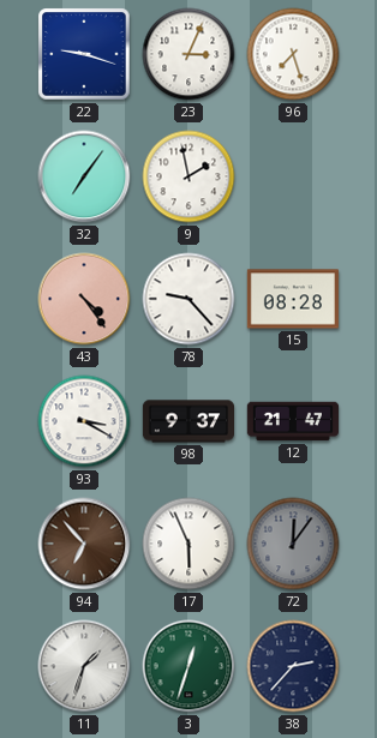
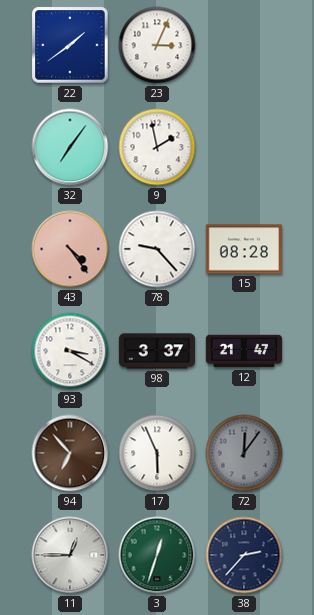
22: 9:18 -> 1:39 (70, 45)
96: 7:27 -> none (293, 54)
98: 9:37 -> 3:37 (156, 351)
11: 1:33 -> 12:45 (70, 555)
